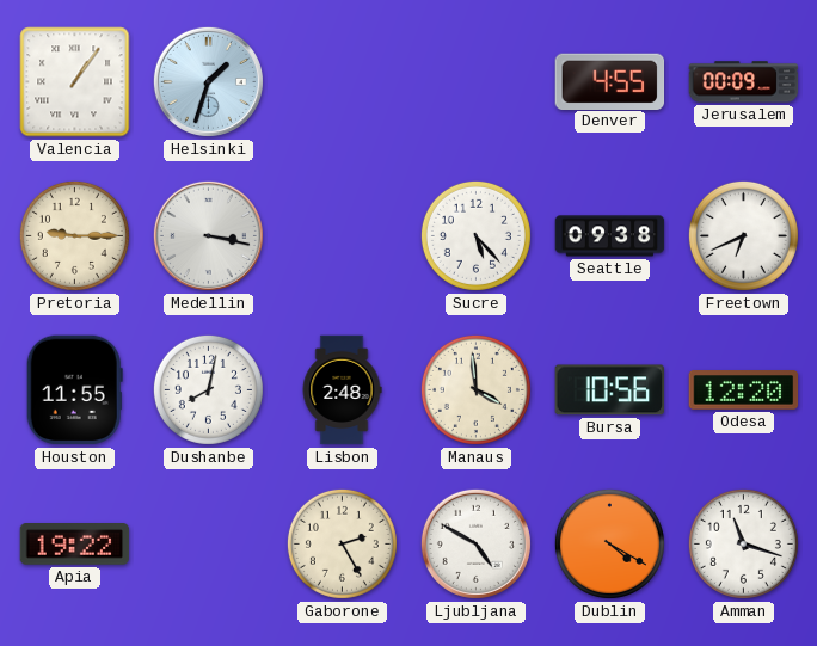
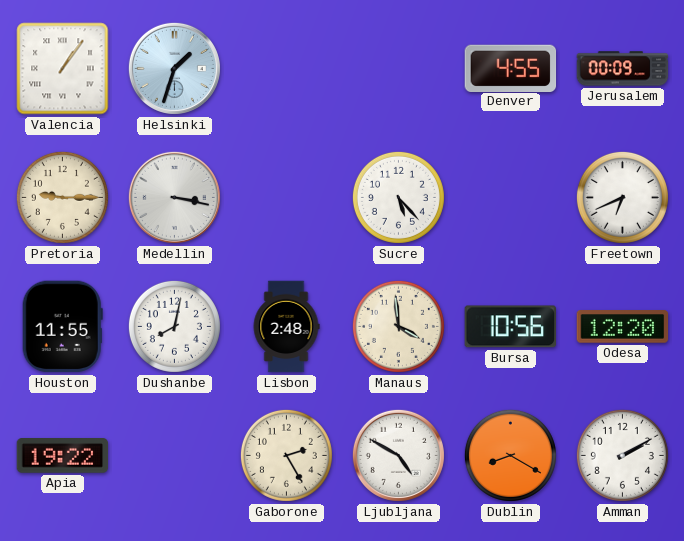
Seattle: 09:38 -> none (610, 236)
Dublin: 4:20 -> 8:20 (510, 455)
Amman: 11:18 -> 2:10 (622, 455)
